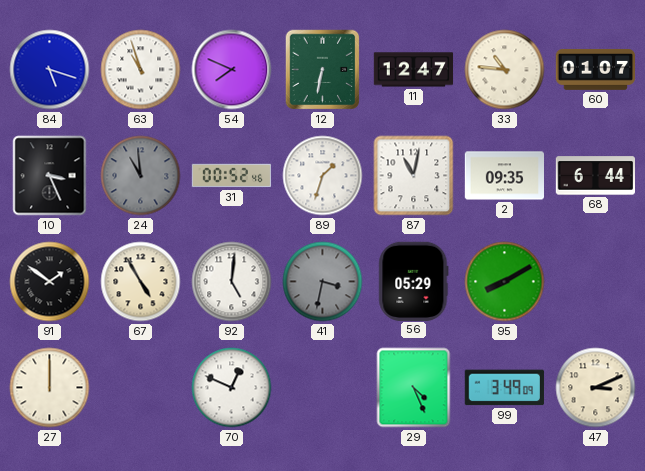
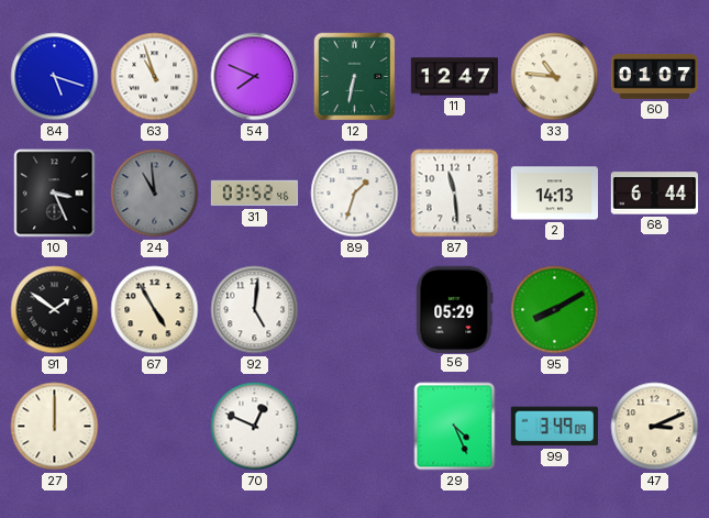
31: 00:52 -> 03:52 (255, 194)
87: 11:02 -> 11:29 (455, 194)
2: 09:35 -> 14:13 (554, 194)
41: 3:32 -> none (323, 282)
